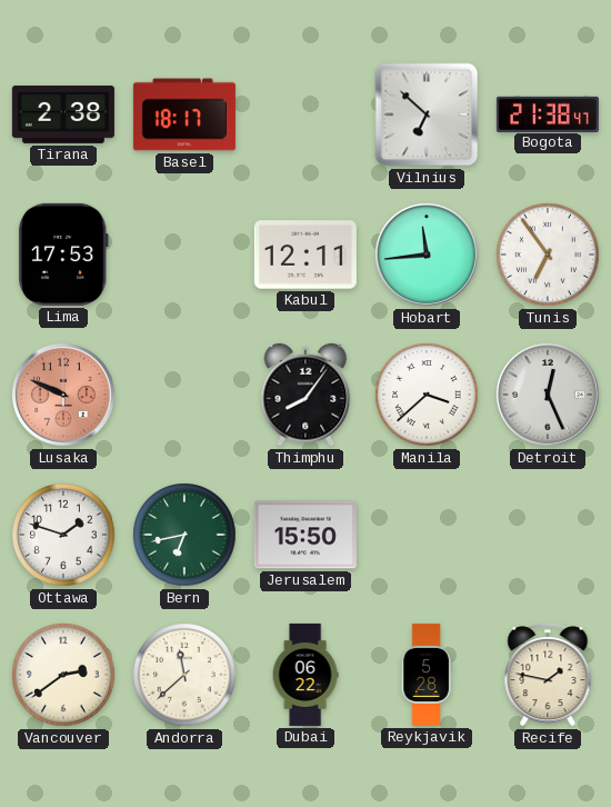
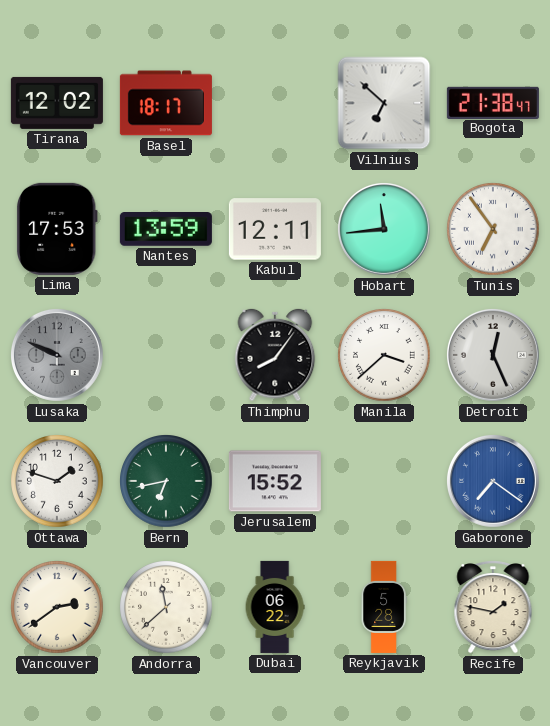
Tirana: 2:38 -> 12:02 (57, 103)
Nantes: none -> 13:59 (166, 230)
Lusaka dial: salmon -> grey (57, 355)
Jerusalem: 15:50 -> 15:52 (275, 481)
Gaborone: none -> 7:21 (493, 481)
